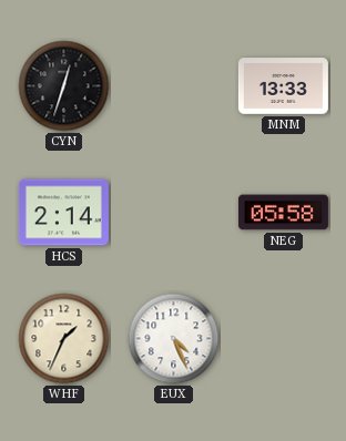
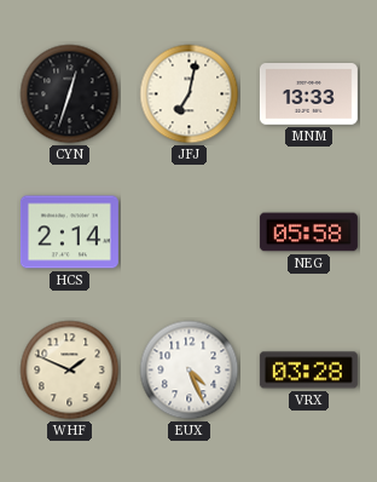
JFJ: none -> 7:02 (190, 94)
WHF: 1:34 -> 1:49 (70, 371)
VRX: none -> 03:28 (308, 371)
